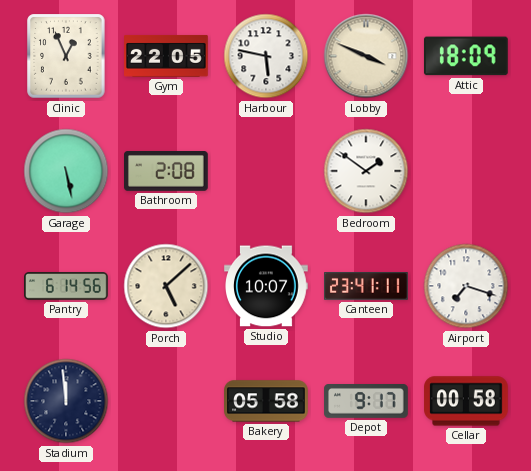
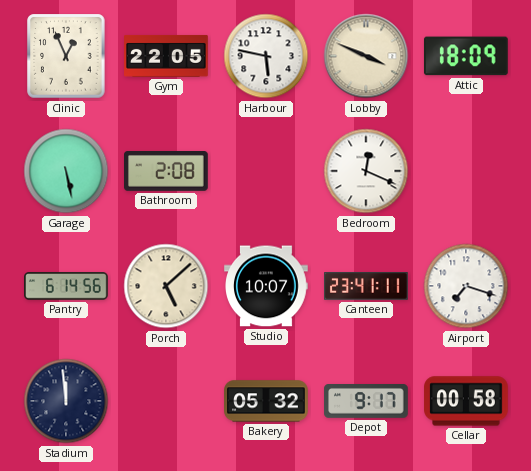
Bedroom: 1:51 -> 12:19 (366, 171)
Bakery: 05:58 -> 05:32 (266, 401)
